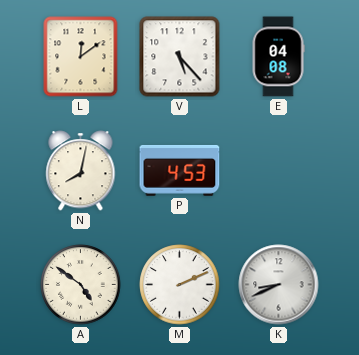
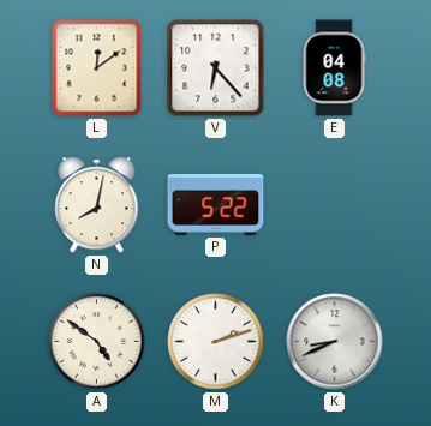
V: 5:23 -> 6:23 (216, 68)
P: 4:53 -> 5:22 (216, 204)
M: 2:11 -> 2:12 (216, 342)
